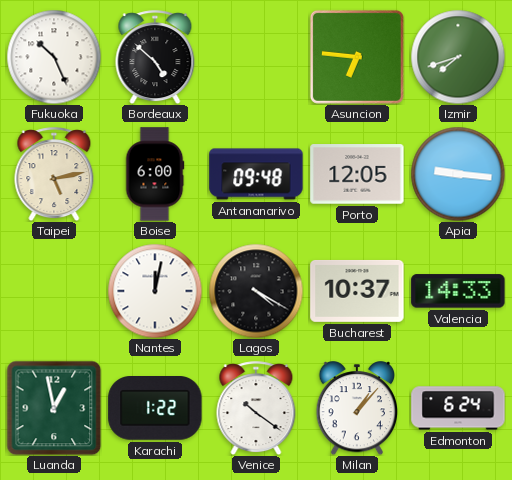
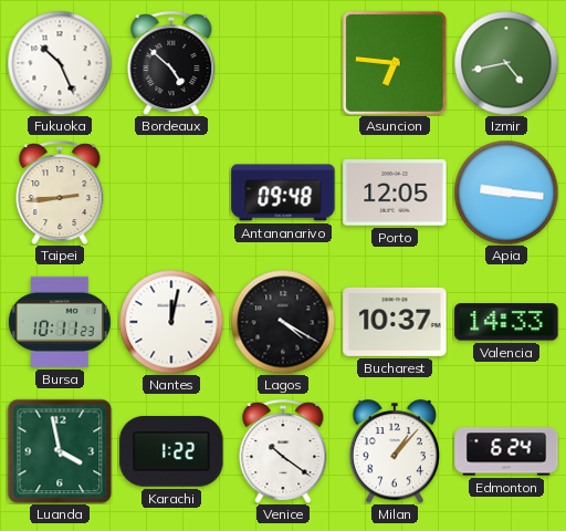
Izmir: 7:42 -> 4:43 (506, 63)
Taipei: 5:13 -> 2:44 (60, 192)
Boise: 6:00 -> none (155, 174)
Bursa: none -> 10:11 (60, 322)
Luanda: 12:58 -> 3:58 (60, 451)
